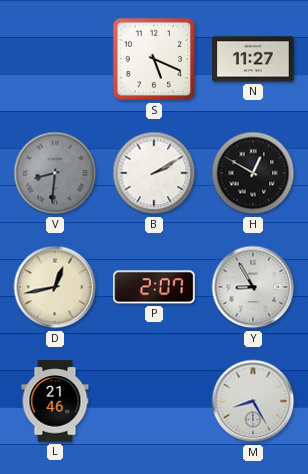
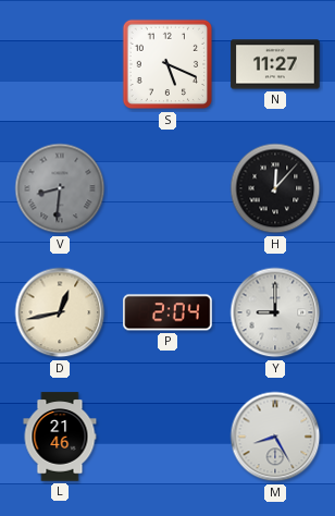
B: 2:10 -> none (154, 173)
H: 12:50 -> 12:07 (275, 188)
P: 2:07 -> 2:04 (167, 312)
Y: 8:55 -> 9:00 (275, 312)
